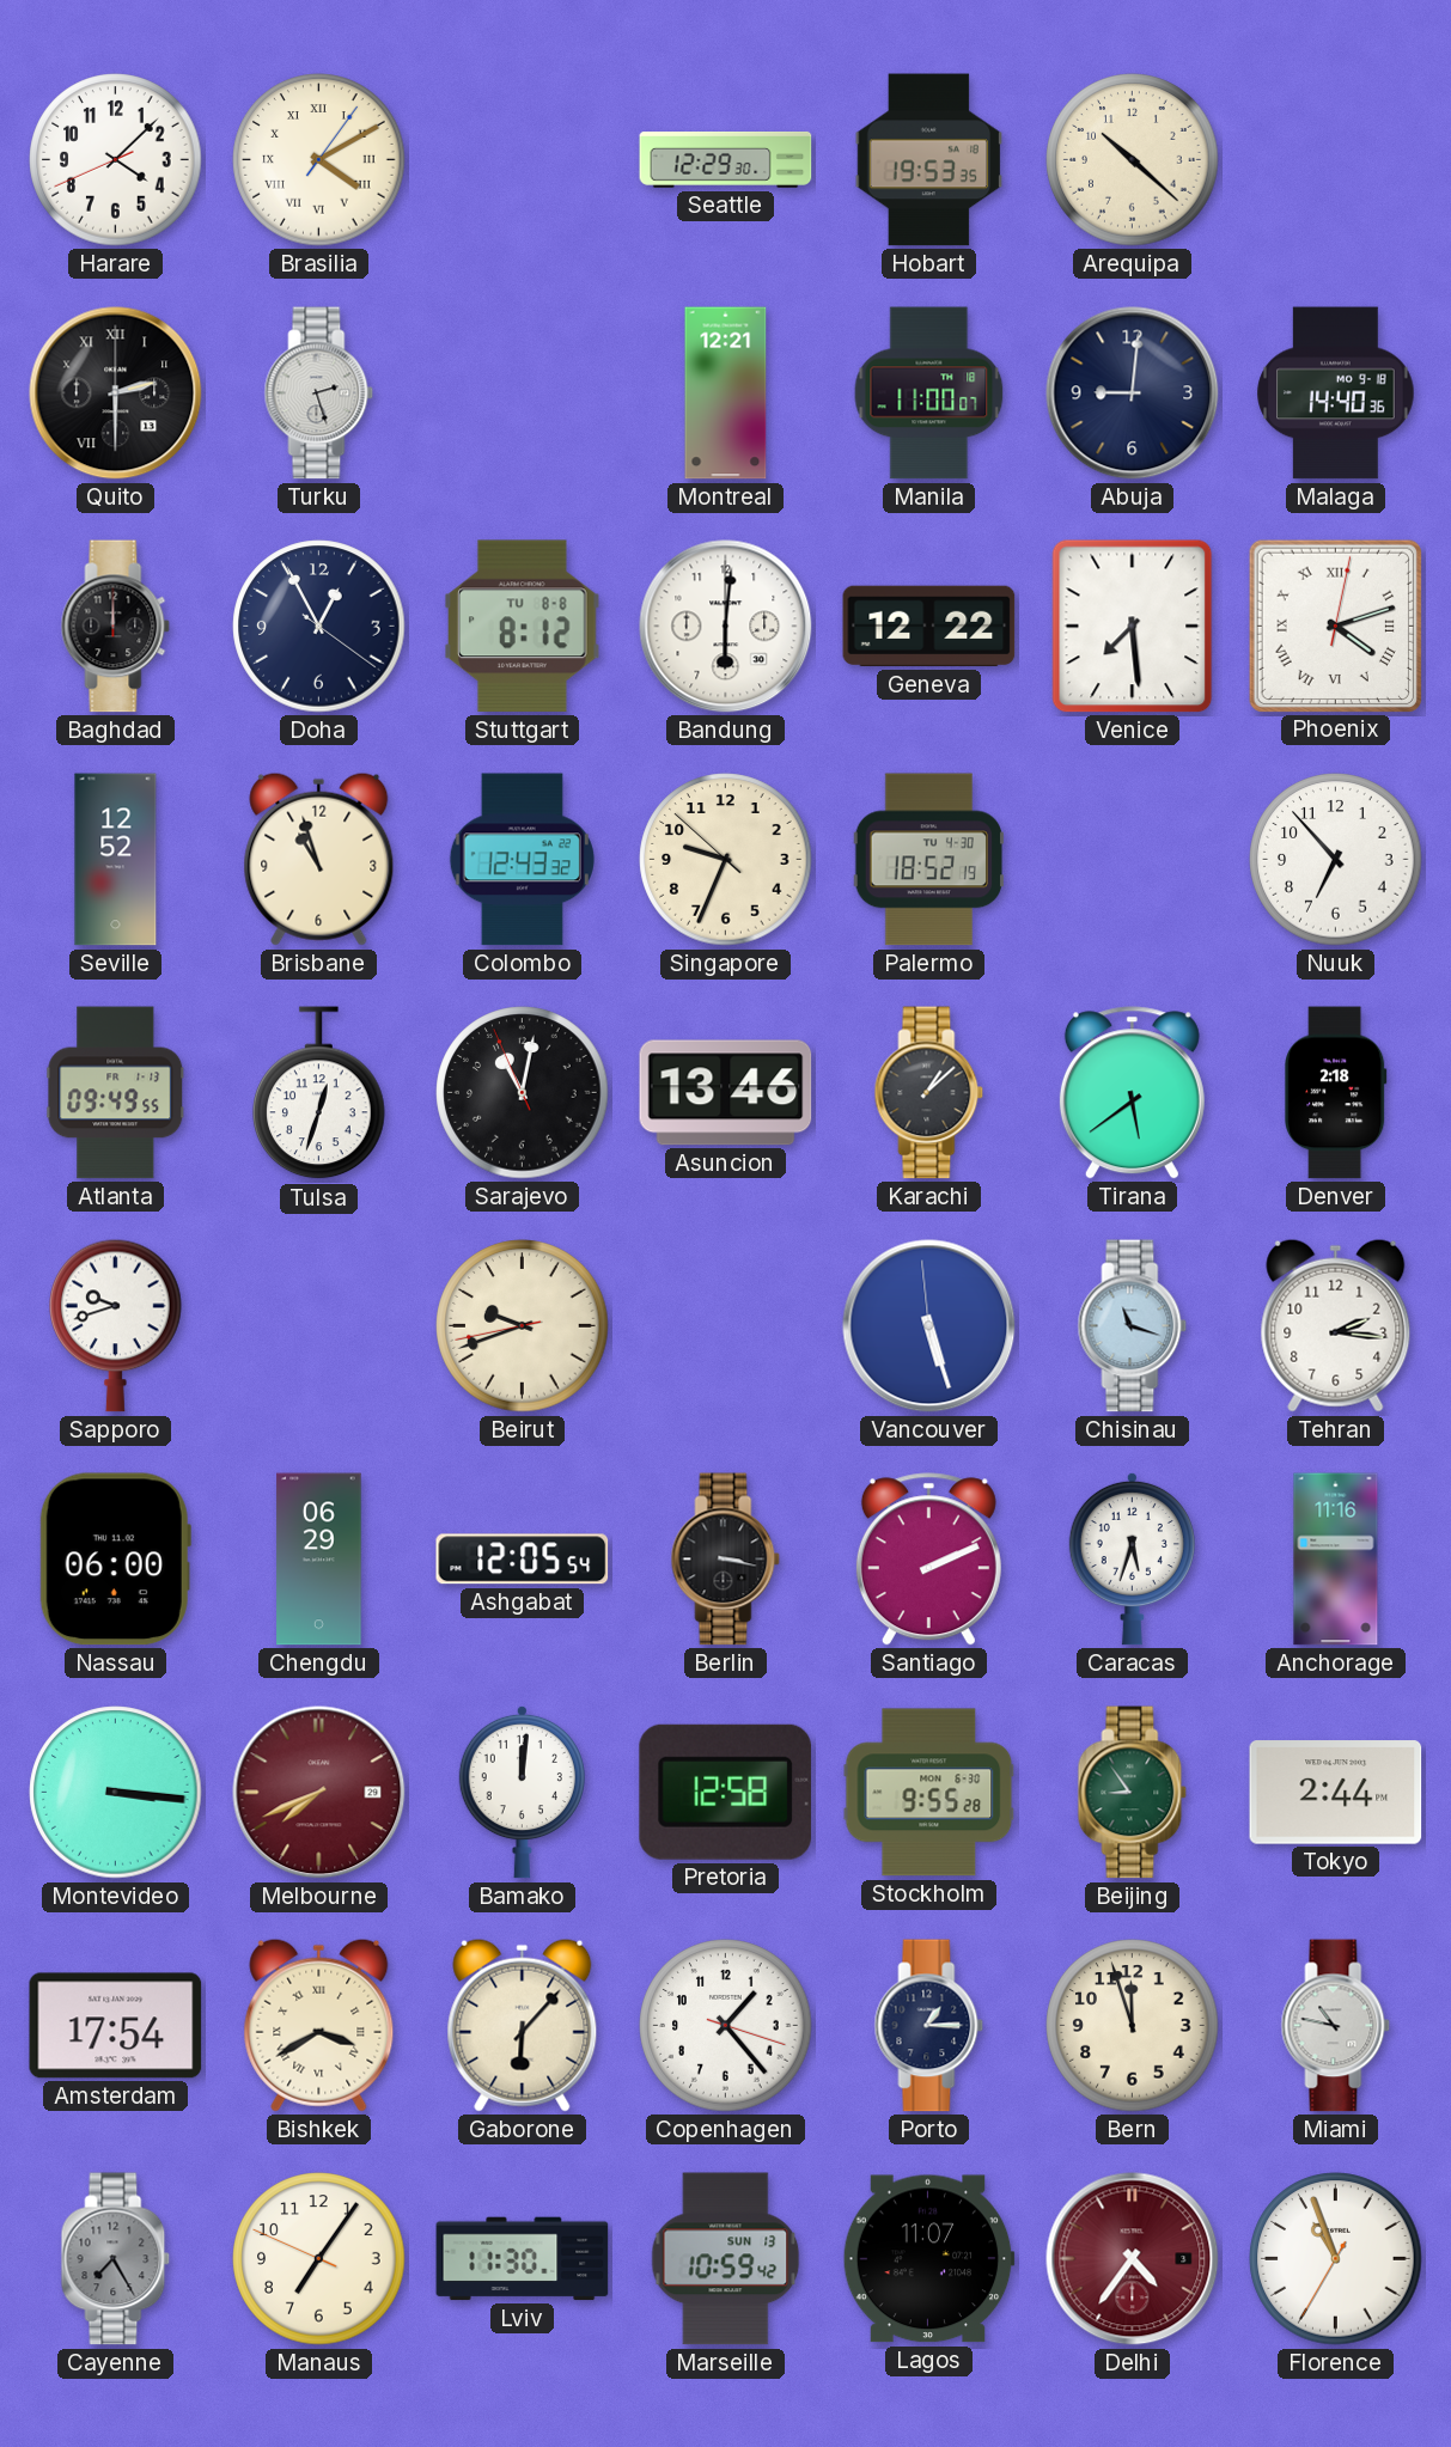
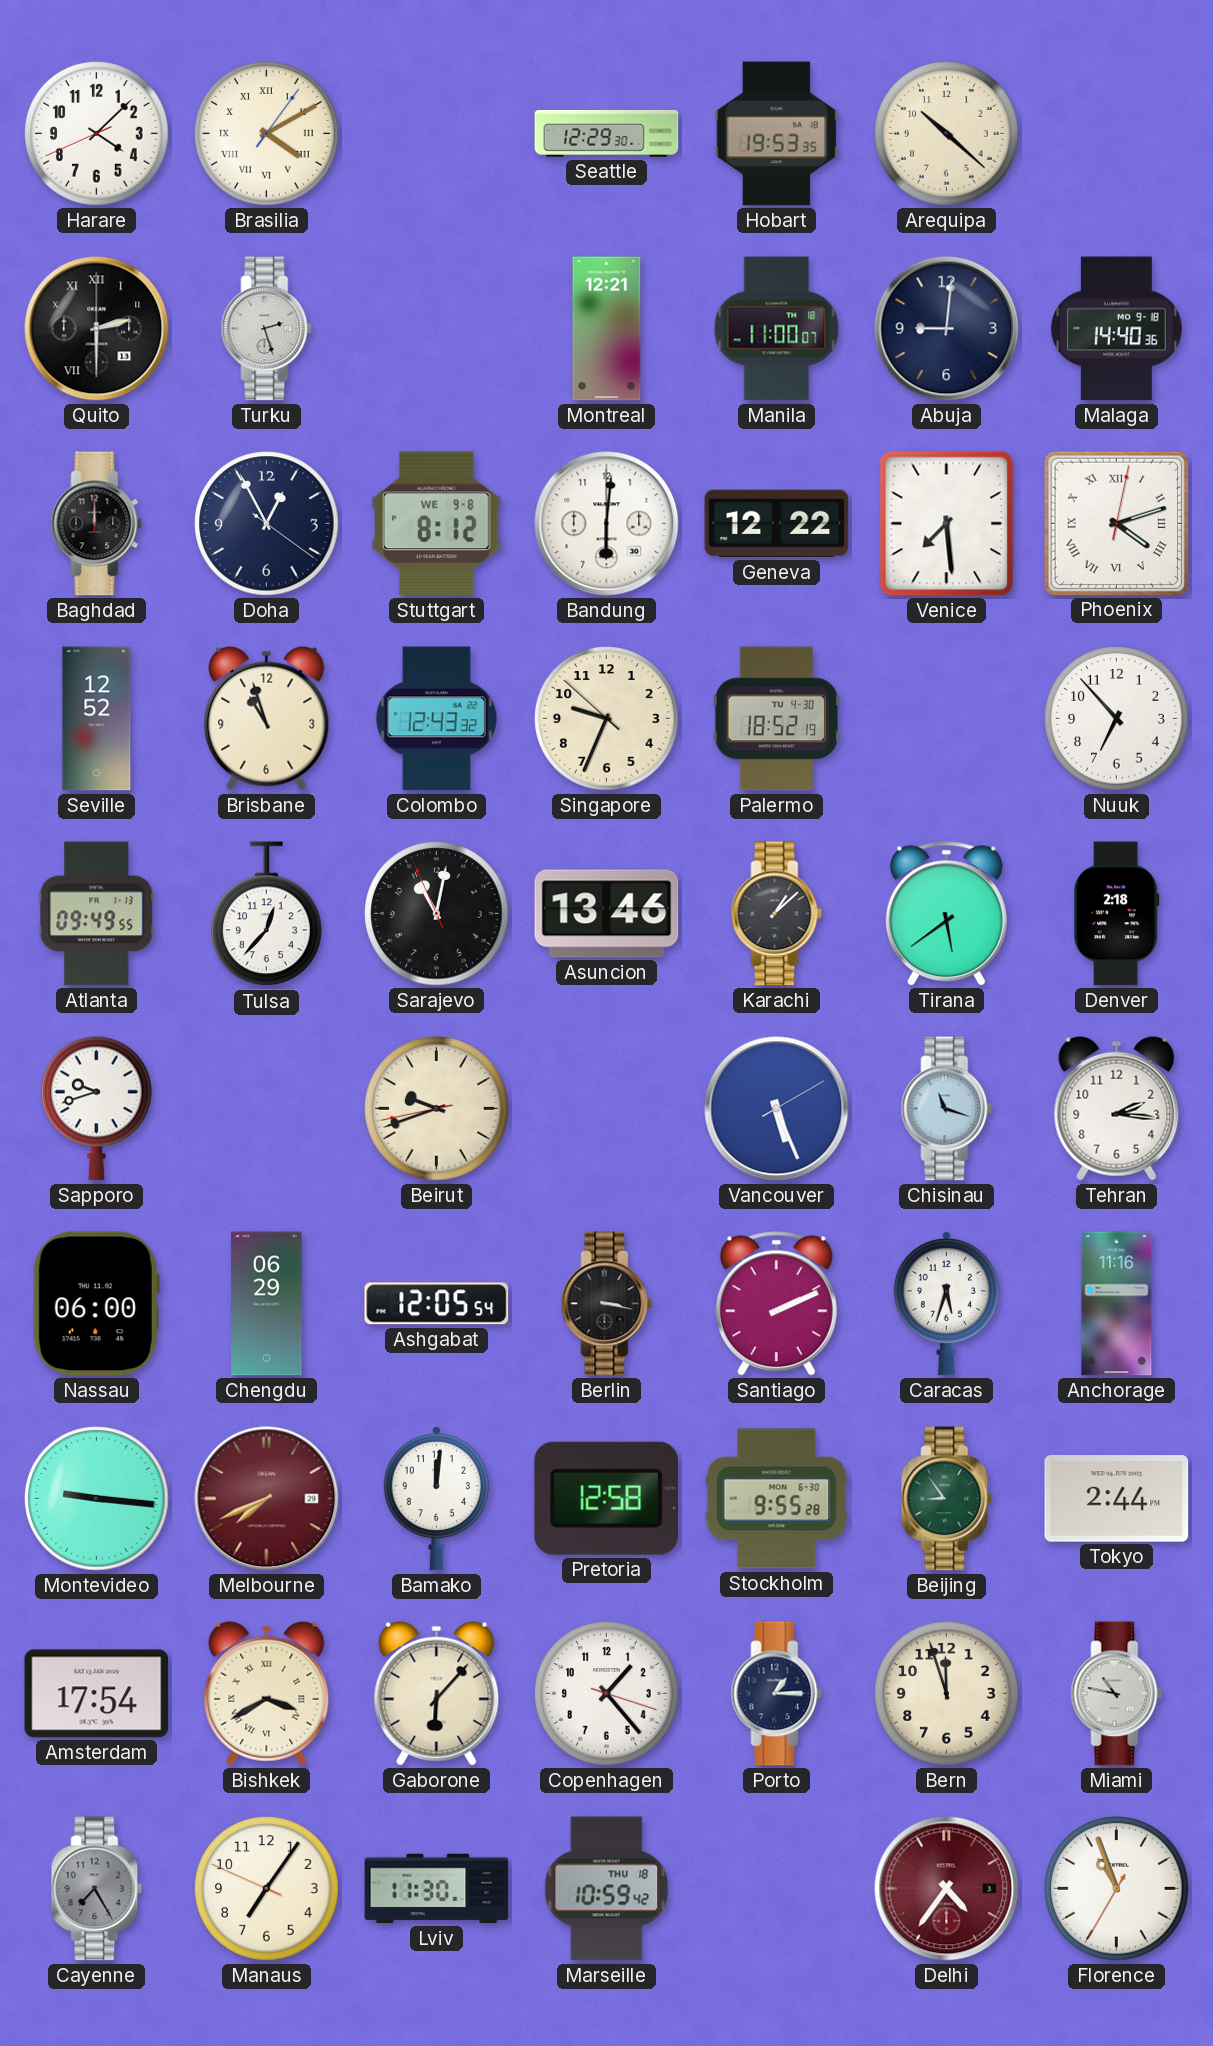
Stuttgart date: TU 8-8 -> WE 9-8 (437, 524)
Tulsa: 12:33 -> 12:37 (267, 914)
Vancouver: 5:26:59 -> 5:26:10 (777, 1109)
Montevideo: 3:16 -> 9:16 (97, 1499)
Marseille date: SUN 13 -> THU 18 (607, 1889)
Lagos: 11:07 -> none (928, 2259)
